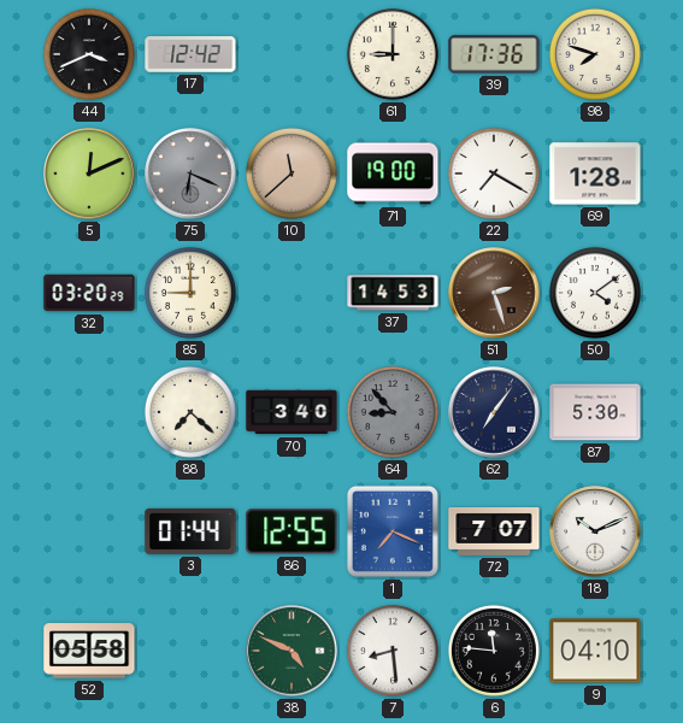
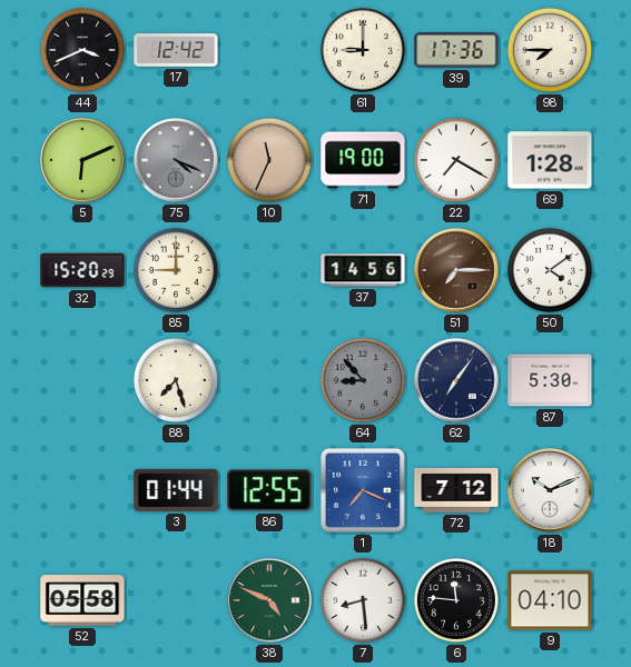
98: 7:48 -> 7:45 (550, 50)
5: 12:11 -> 6:11 (82, 160)
75: 6:19 -> 4:19 (176, 160)
10: 11:38 -> 11:34 (269, 160)
32: 03:20 -> 15:20 (82, 270)
37: 14:53 -> 14:56 (363, 270)
51: 2:27 -> 7:15 (456, 270)
88: 7:22 -> 7:27 (176, 380)
70: 3:40 -> none (292, 412)
72: 7:07 -> 7:12 (456, 490)
